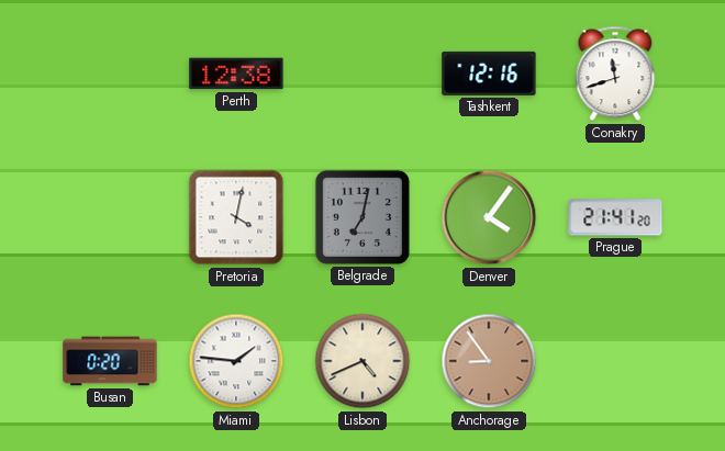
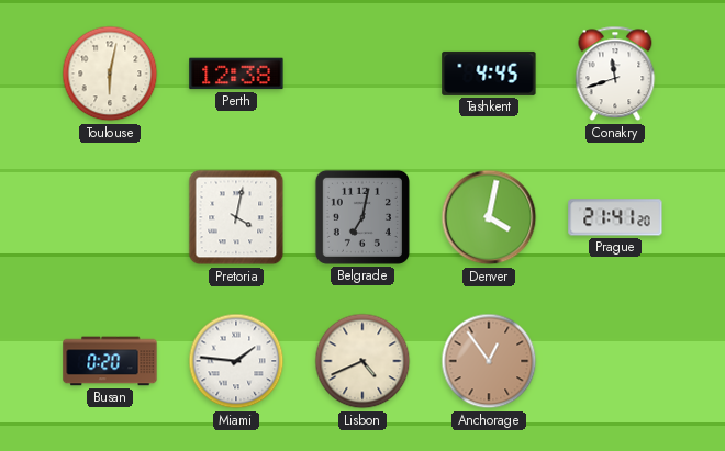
Toulouse: none -> 6:02 (110, 74)
Tashkent: 12:16 -> 4:45 (489, 74)
Denver: 4:06 -> 4:02 (489, 217)
Anchorage: 8:54 -> 12:54 (489, 361)
